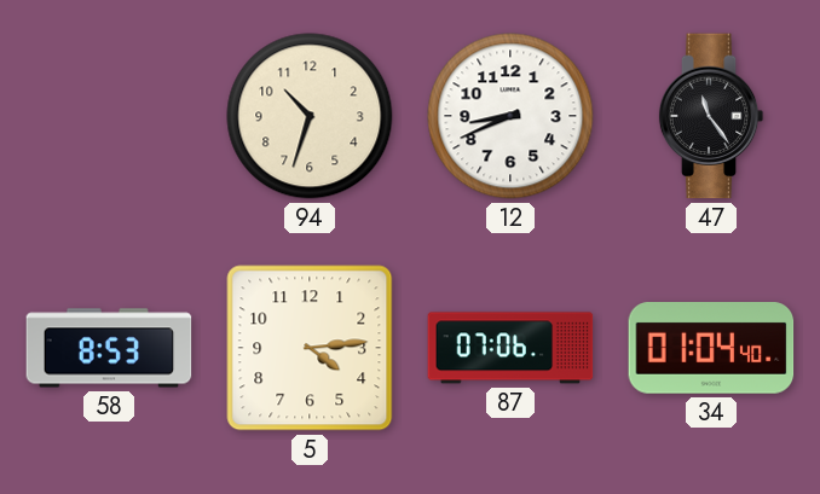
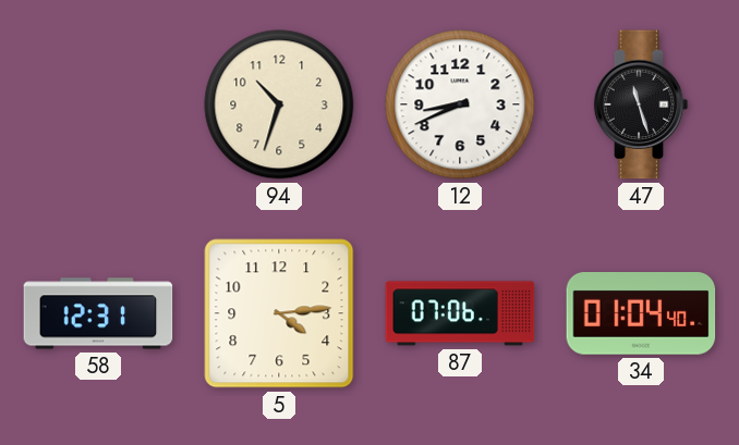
47: 11:24 -> 11:27 (641, 104)
58: 8:53 -> 12:31 (98, 313)
